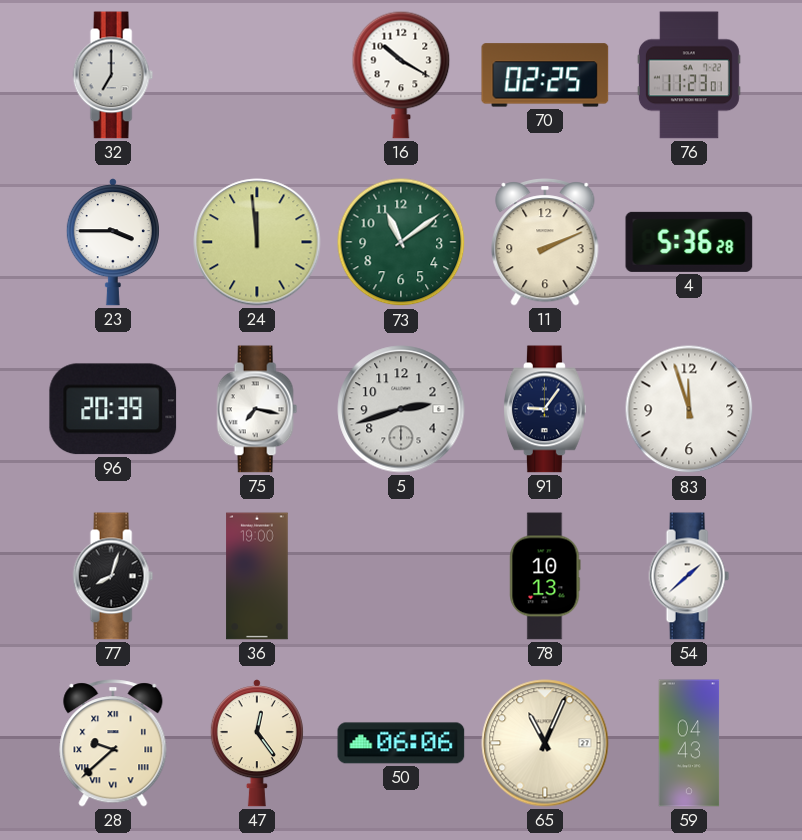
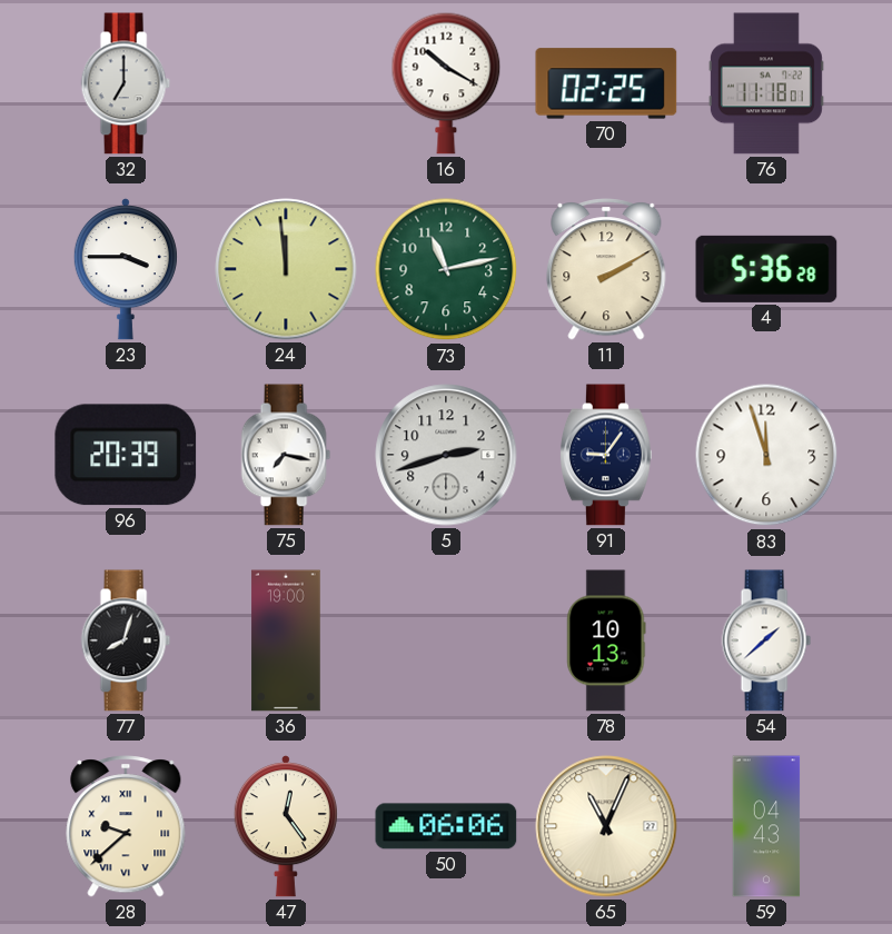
76: 11:23 -> 11:18 (766, 83)
73: 11:09 -> 11:13 (446, 269)
11: 2:11 -> 2:10 (606, 269)
